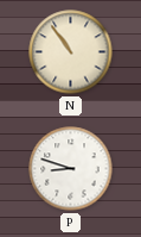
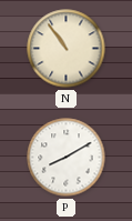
P: 8:48 -> 8:10 (67, 158)
